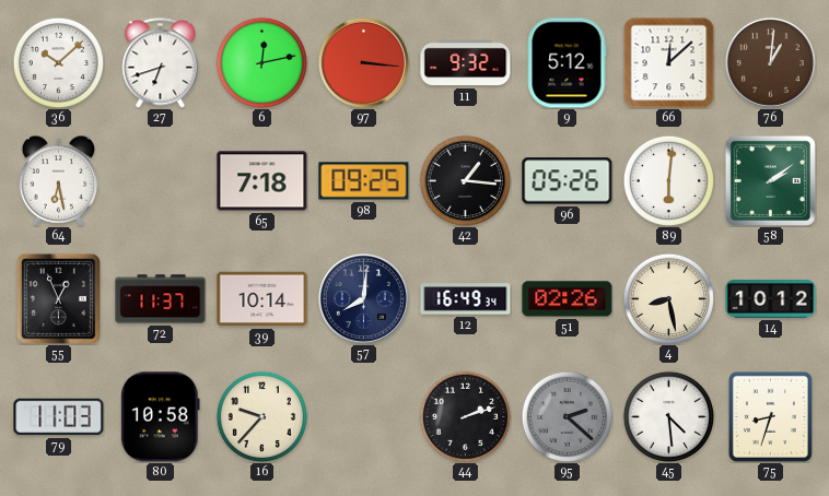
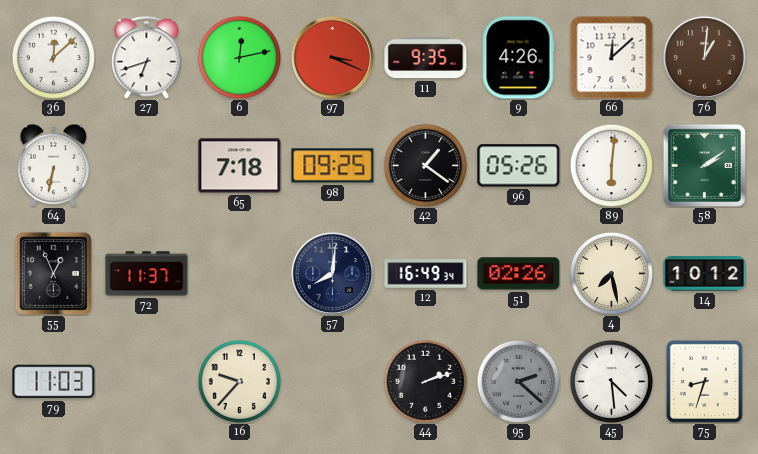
36: 10:08 -> 12:08 (53, 57)
97: 3:16 -> 3:19 (332, 57)
11: 9:32 -> 9:35 (426, 58)
9: 5:12 -> 4:26 (518, 58)
64: 6:28 -> 6:32 (54, 165)
42: 1:16 -> 1:21 (425, 165)
39: 10:14 -> none (262, 299)
4: 8:28 -> 7:28 (611, 273)
80: 10:58 -> none (161, 417)
